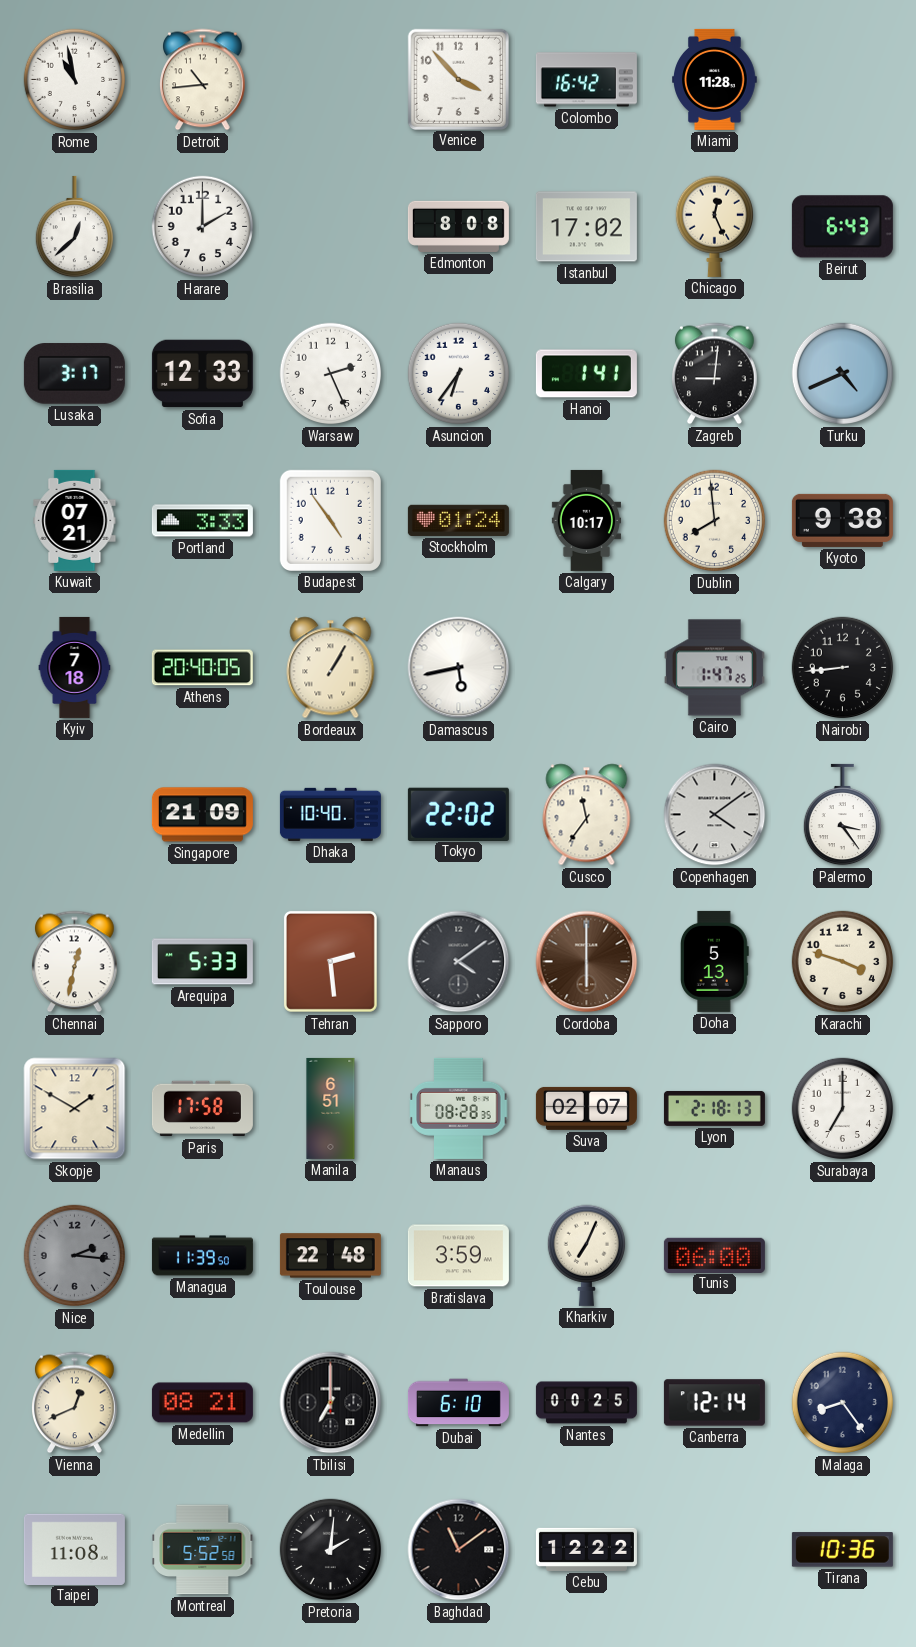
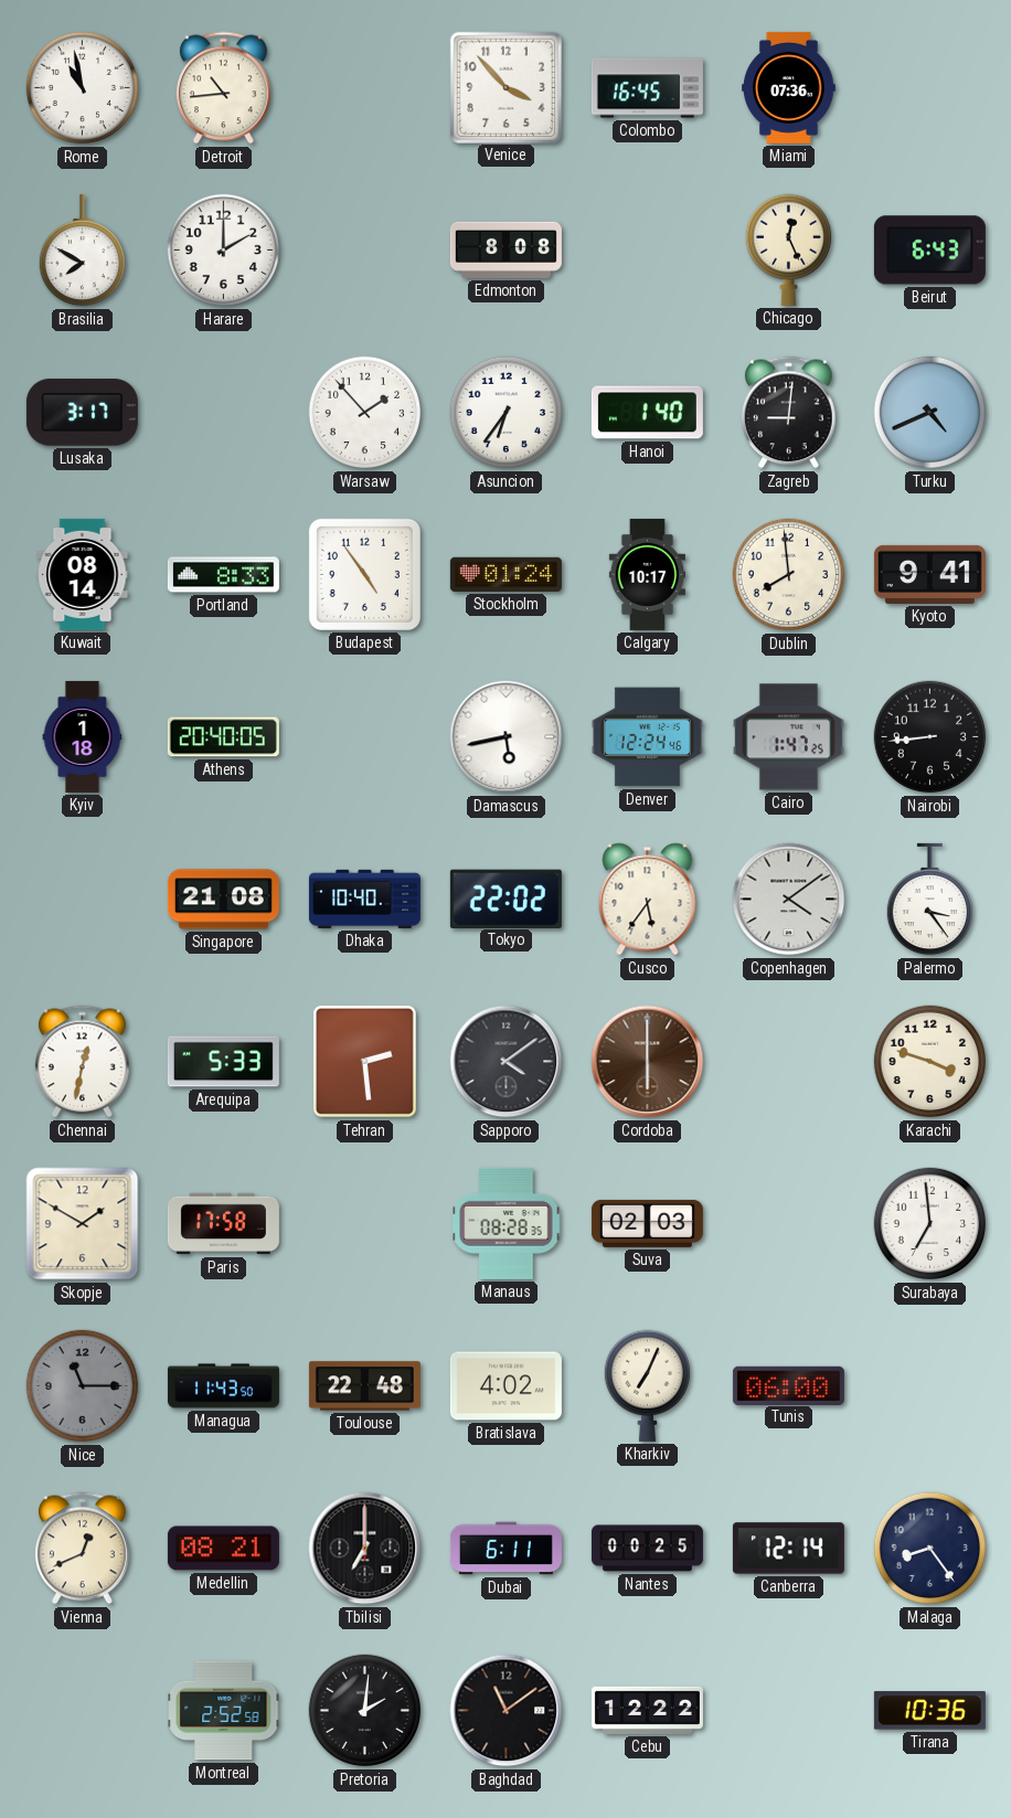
Colombo: 16:42 -> 16:45 (647, 88)
Miami: 11:28 -> 07:36 (789, 87)
Brasilia: 12:38 -> 7:50 (82, 251)
Istanbul: 17:02 -> none (586, 227)
Sofia: 12:33 -> none (202, 374)
Warsaw: 2:26 -> 1:53 (365, 413)
Hanoi: 1:41 -> 1:40 (647, 413)
Kuwait: 07:21 -> 08:14 (83, 574)
Portland: 3:33 -> 8:33 (223, 575)
Kyoto: 9:38 -> 9:41 (929, 574)
Kyiv: 7:18 -> 1:18 (83, 736)
Bordeaux: 1:05 -> none (331, 668)
Denver: none -> 12:24 (647, 737)
Singapore: 21:09 -> 21:08 (223, 900)
Cusco: 11:36 -> 5:36 (648, 900)
Doha: 5:13 -> none (714, 961)
Manila: 6:51 -> none (331, 1108)
Suva: 02:07 -> 02:03 (647, 1223)
Lyon: 2:18 -> none (714, 1108)
Surabaya: 7:00 -> 6:59 (930, 1224)
Nice: 2:16 -> 11:15 (83, 1386)
Managua: 11:39 -> 11:43 (223, 1386)
Bratislava: 3:59 -> 4:02 (505, 1386)
Dubai: 6:10 -> 6:11 (505, 1549)
Taipei: 11:08 -> none (74, 1549)
Montreal: 5:52 -> 2:52 (224, 1711)
